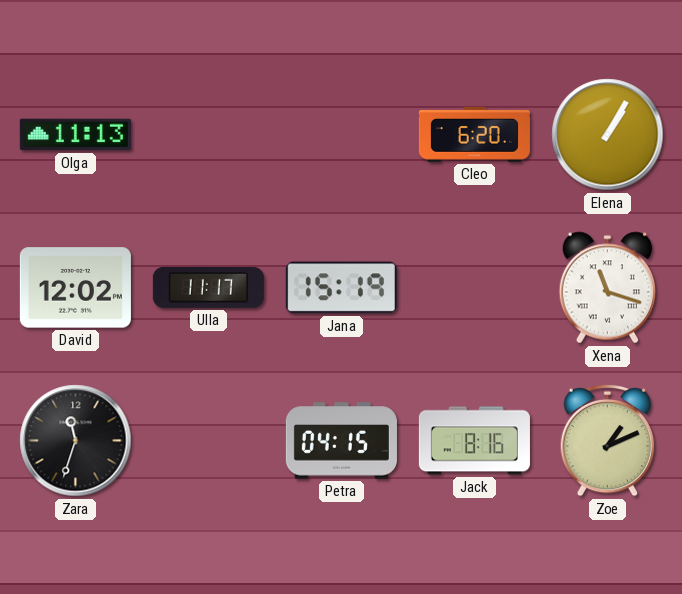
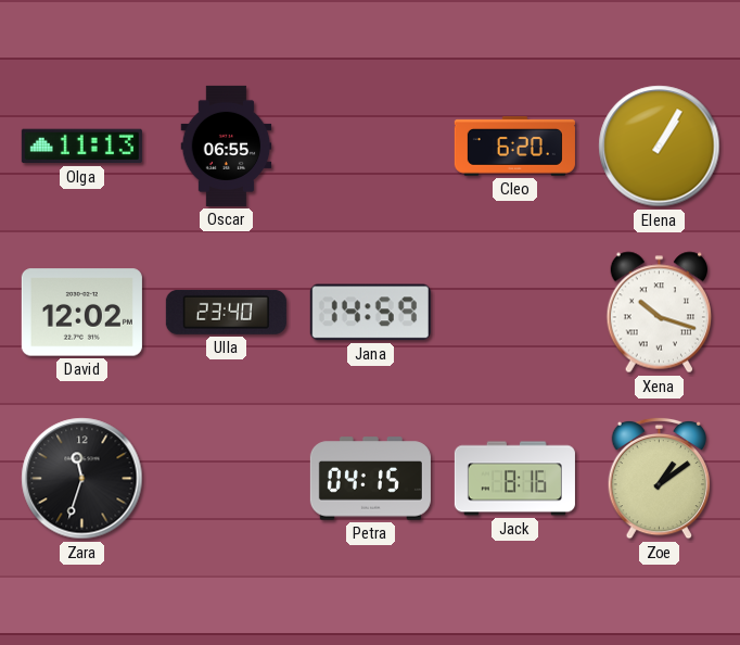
Oscar: none -> 06:55 (227, 146)
Ulla: 11:17 -> 23:40 (226, 312)
Jana: 15:19 -> 14:59 (370, 313)
Xena: 11:18 -> 10:18 (659, 313)
Zoe: 1:11 -> 1:09 (660, 478)
